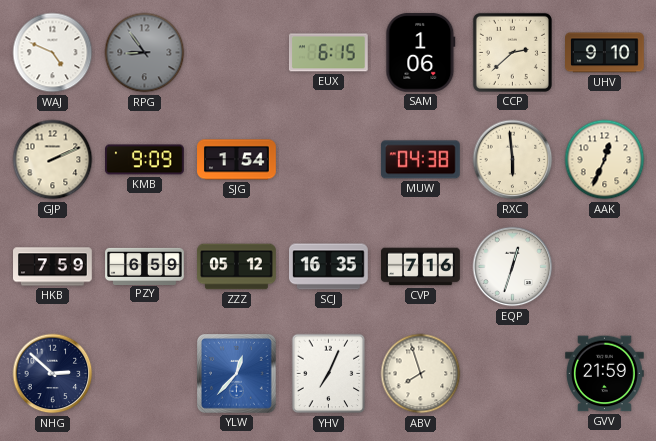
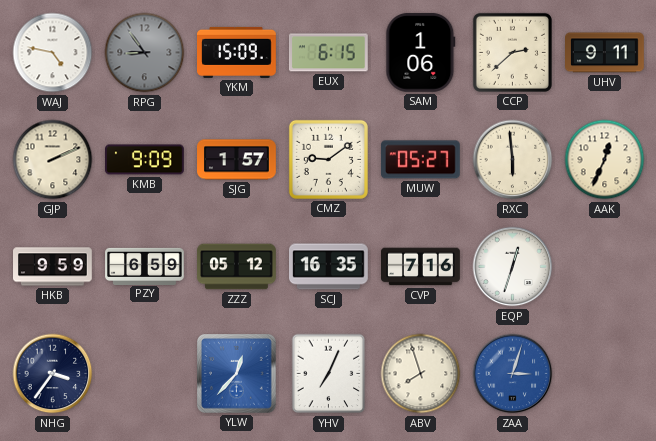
WAJ: 4:49 -> 4:47 (53, 53)
YKM: none -> 15:09 (237, 52)
UHV: 9:10 -> 9:11 (605, 53)
SJG: 1:54 -> 1:57 (237, 160)
CMZ: none -> 9:09 (328, 159)
MUW: 04:38 -> 05:27 (420, 160)
HKB: 7:59 -> 9:59 (53, 267)
NHG: 2:52 -> 3:36 (53, 374)
ZAA: none -> 3:03 (513, 374)
GVV: 21:59 -> none (605, 374)
